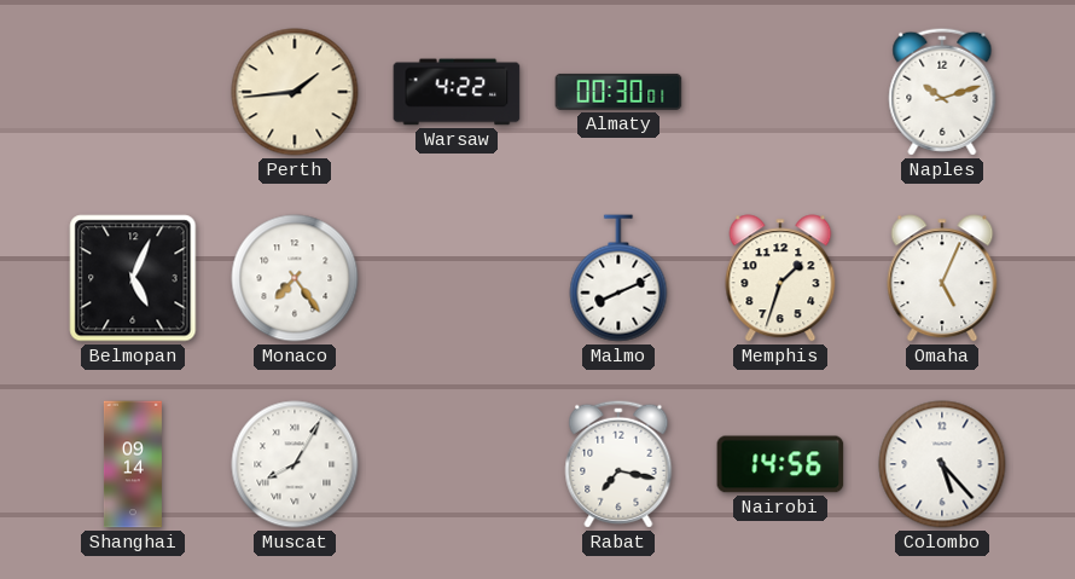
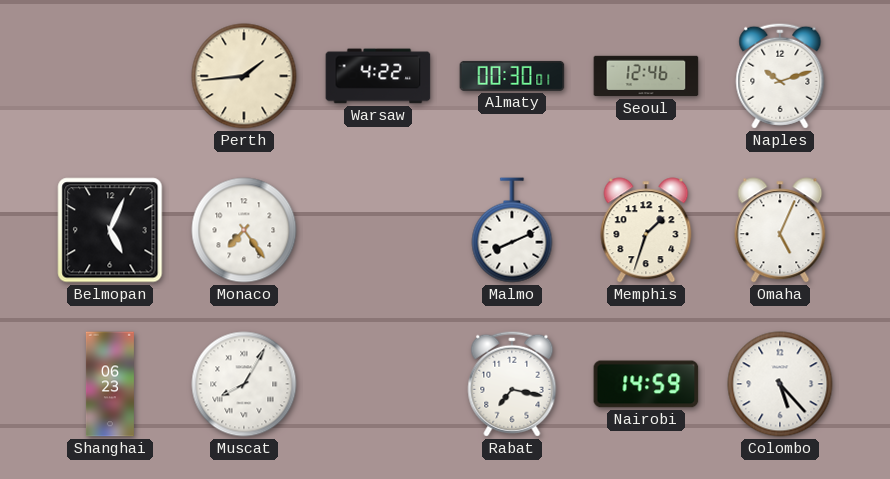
Seoul: none -> 12:46 (646, 76)
Shanghai: 09:14 -> 06:23 (110, 384)
Nairobi: 14:56 -> 14:59 (646, 384)
